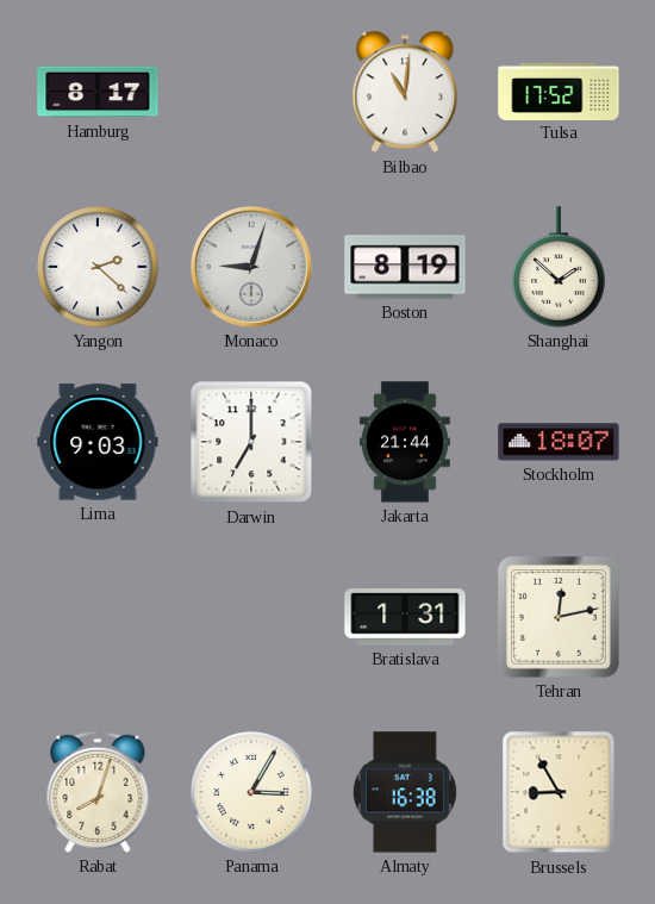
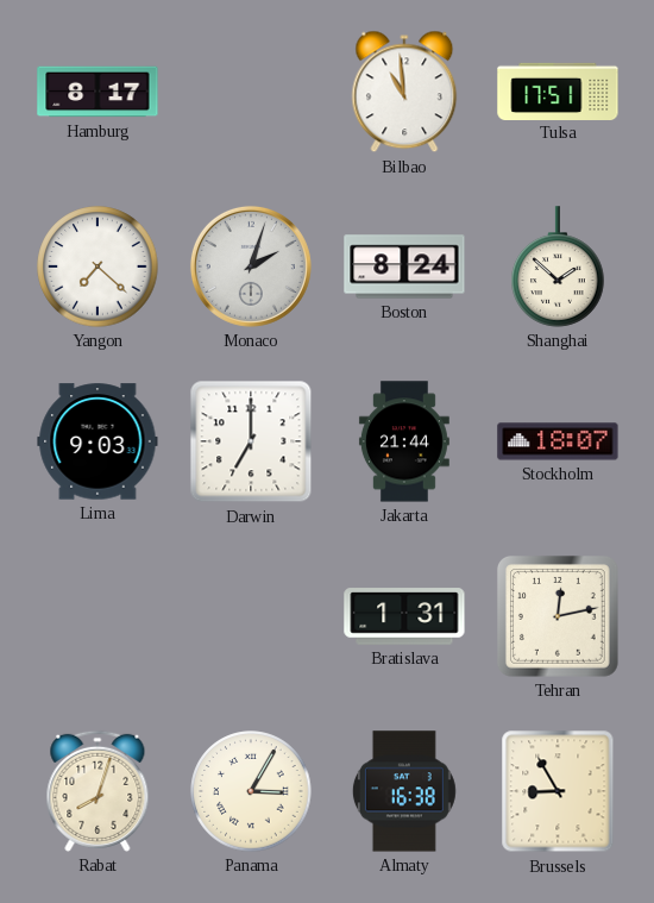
Bilbao: 11:01 -> 10:59 (404, 92)
Tulsa: 17:52 -> 17:51 (558, 90)
Yangon: 2:22 -> 7:22 (98, 266)
Monaco: 9:03 -> 2:03 (251, 266)
Boston: 8:19 -> 8:24 (404, 266)
